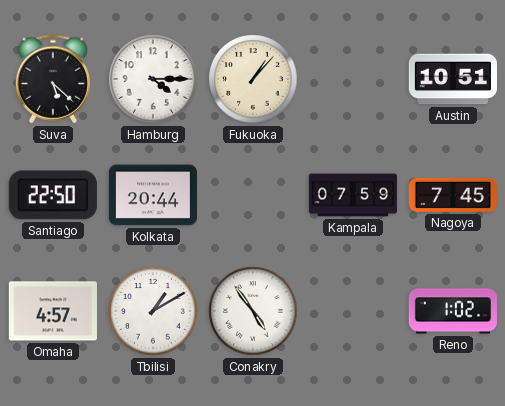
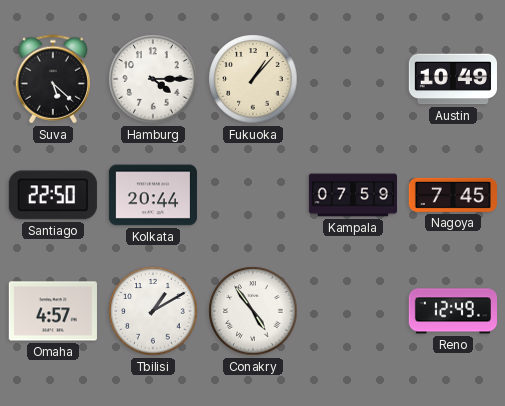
Austin: 10:51 -> 10:49 (453, 79)
Reno: 1:02 -> 12:49 (452, 311)
